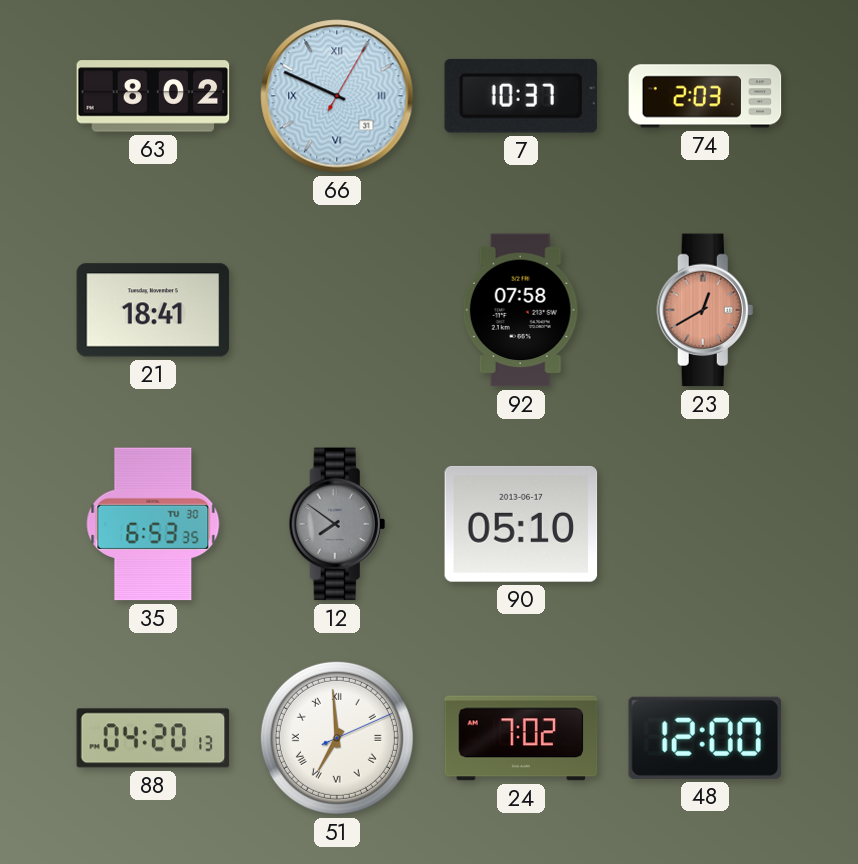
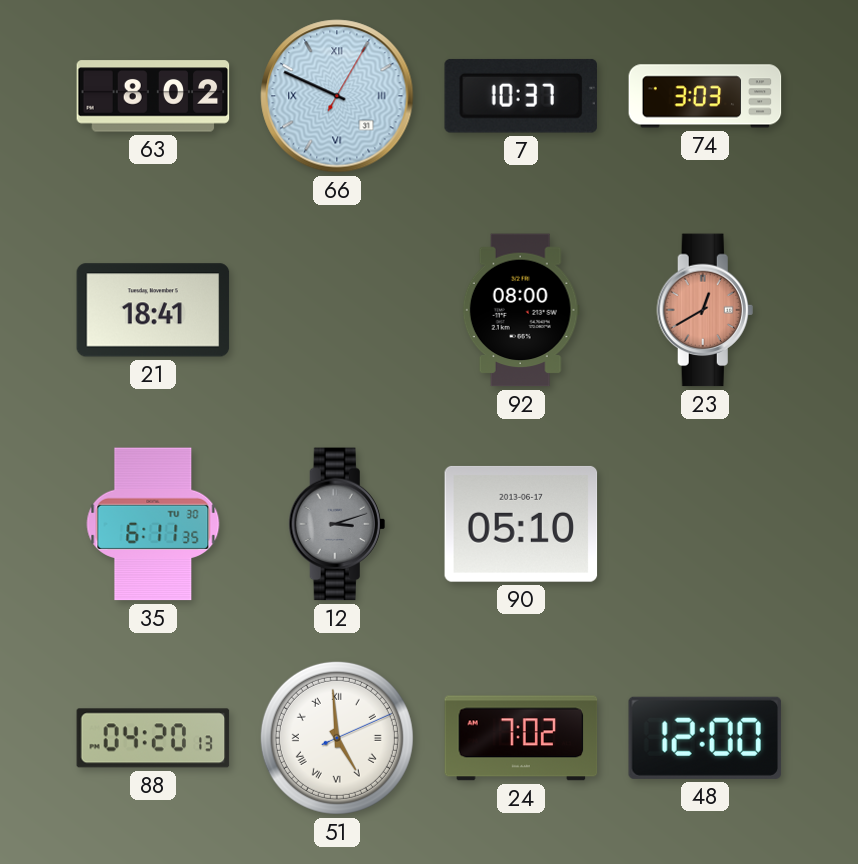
74: 2:03 -> 3:03 (705, 96)
92: 07:58 -> 08:00 (521, 310)
35: 6:53 -> 6:11 (153, 524)
12: 7:51 -> 3:12 (337, 524)
51: 6:59 -> 4:59 (337, 738)
